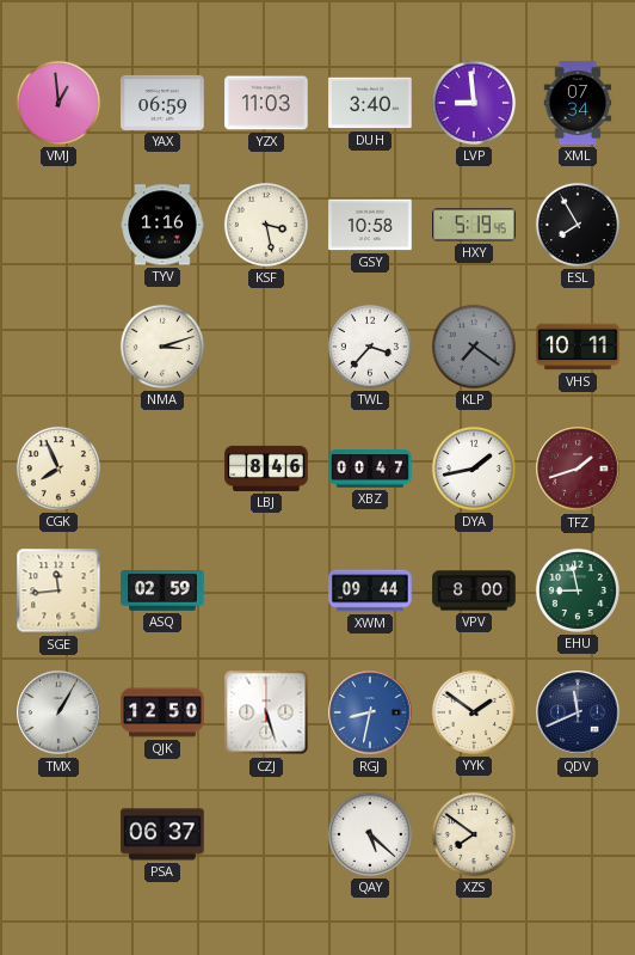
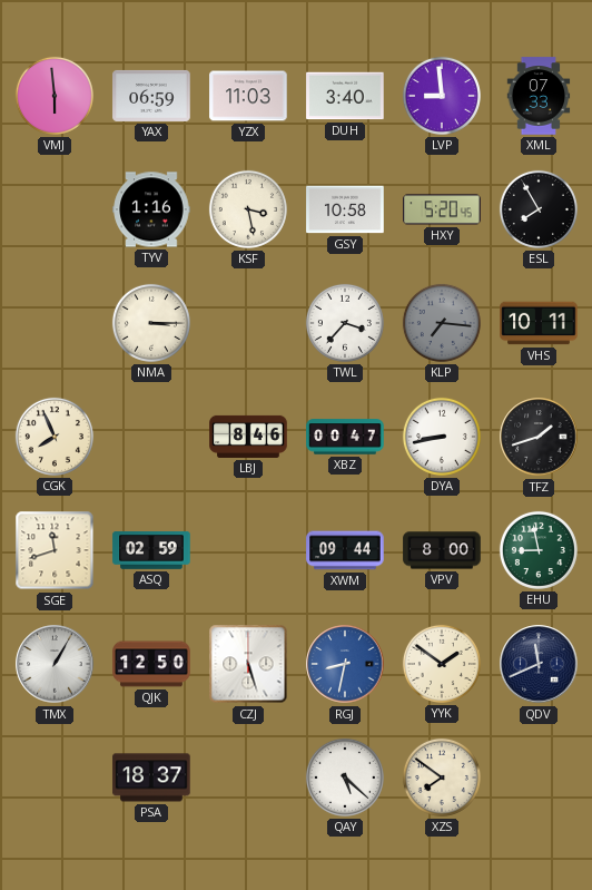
VMJ: 12:59 -> 5:59 (55, 96)
XML: 07:34 -> 07:33 (539, 96)
HXY: 5:19 -> 5:20 (442, 209)
NMA: 3:12 -> 3:15 (151, 323)
KLP: 7:21 -> 7:16 (442, 323)
DYA: 1:43 -> 8:43 (442, 437)
TFZ dial: burgundy -> black (539, 437)
SGE: 11:44 -> 11:42 (55, 550)
PSA: 06:37 -> 18:37 (151, 777)
